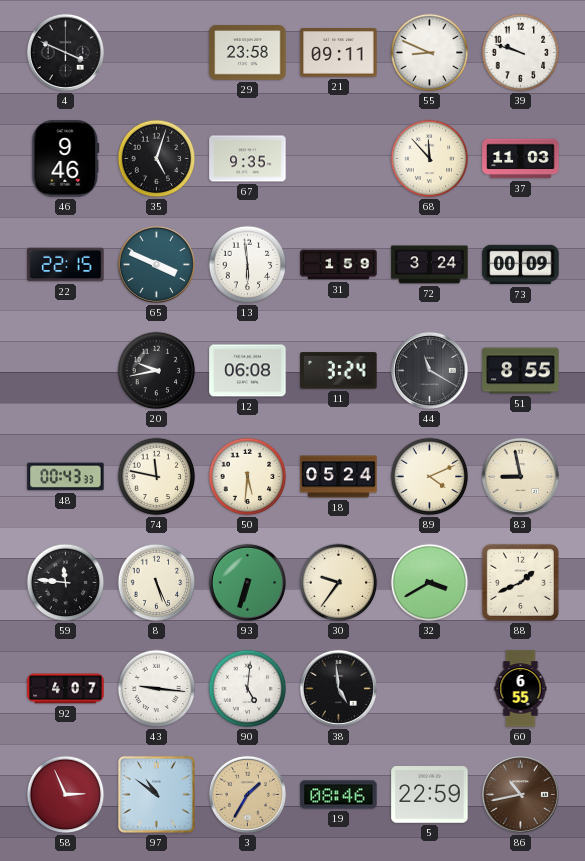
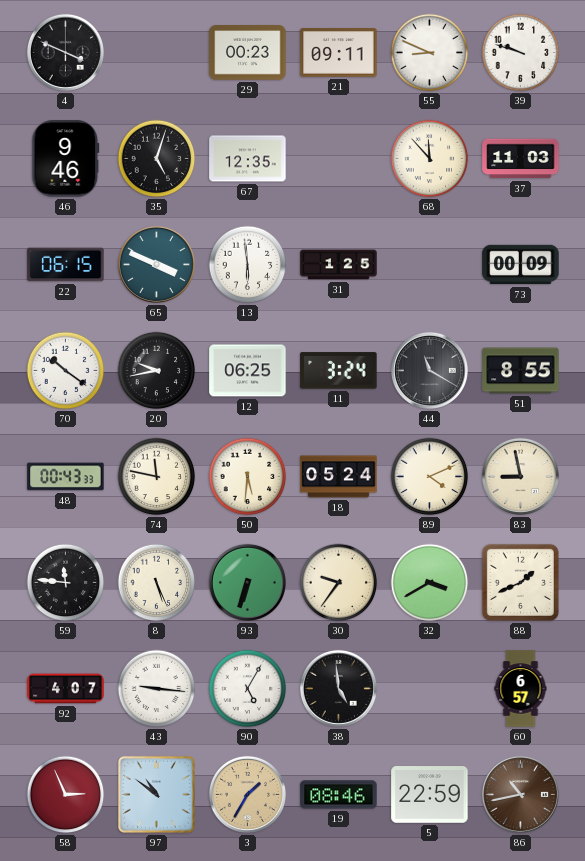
29: 23:58 -> 00:23 (248, 53)
67: 9:35 -> 12:35 (248, 159)
22: 22:15 -> 06:15 (66, 265)
31: 1:59 -> 1:25 (339, 265)
72: 3:24 -> none (430, 265)
70: none -> 10:21 (66, 371)
12: 06:08 -> 06:25 (248, 371)
90: 5:01 -> 5:05 (248, 689)
60: 6:55 -> 6:57 (521, 689)
